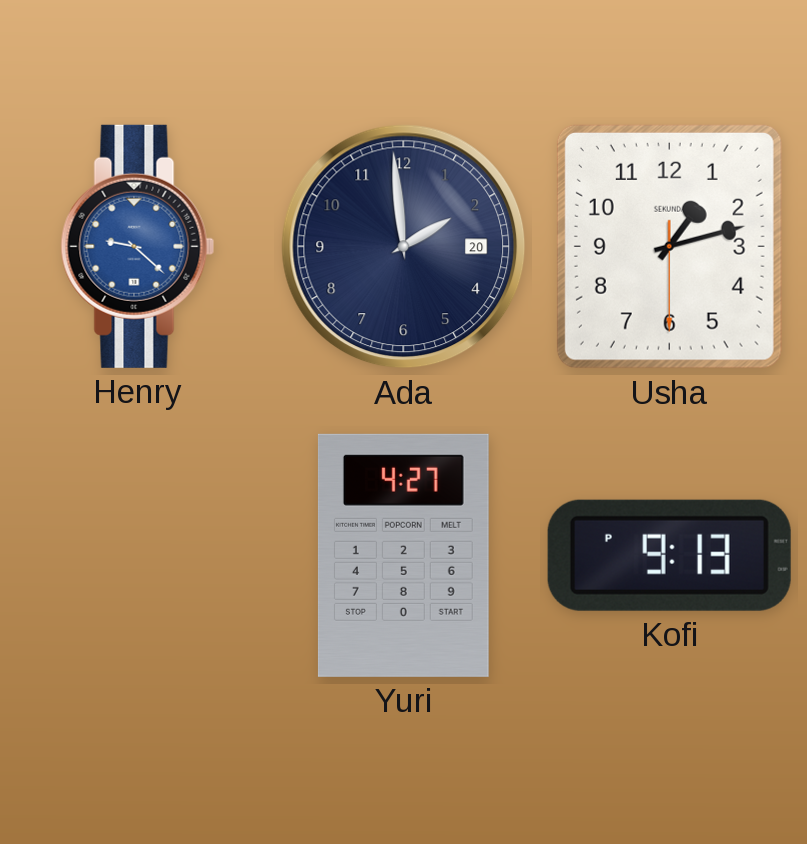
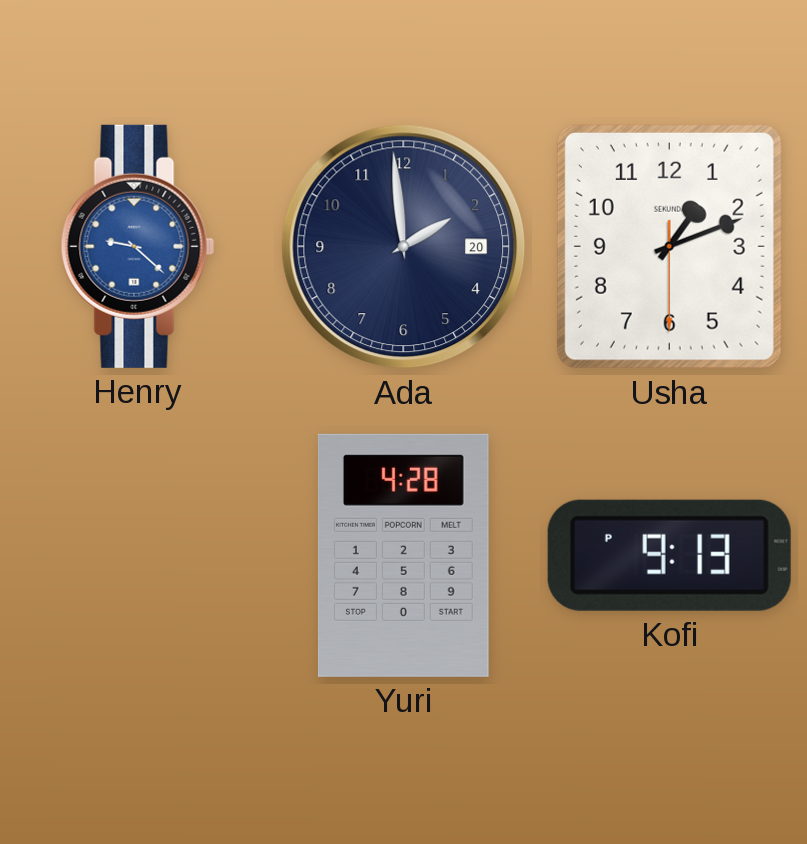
Usha: 1:12 -> 1:11 (669, 246)
Yuri: 4:27 -> 4:28 (403, 555)
